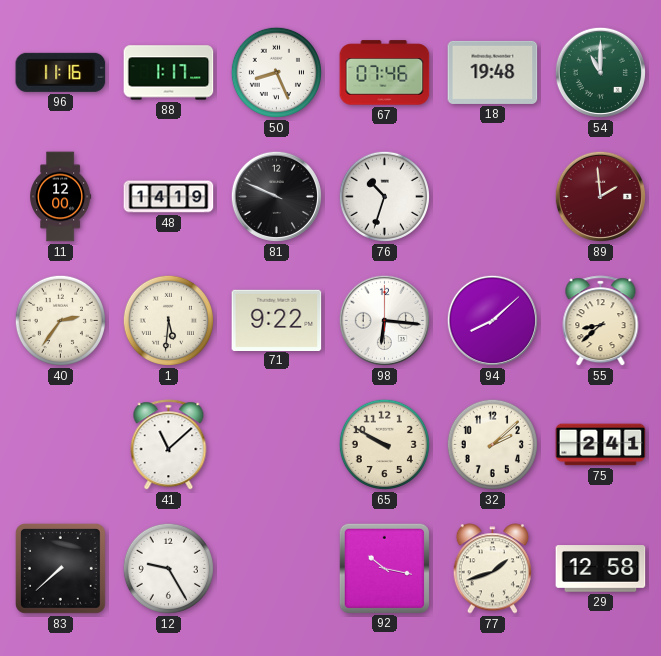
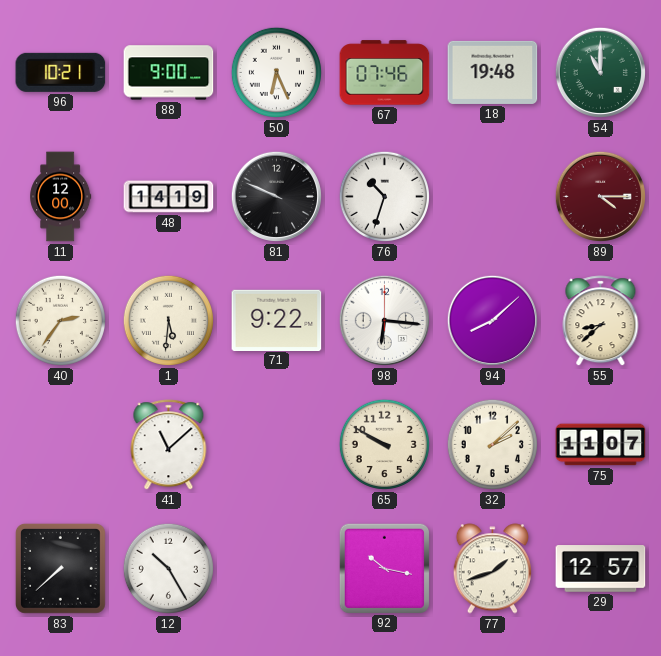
96: 11:16 -> 10:21 (61, 72)
88: 1:17 -> 9:00 (169, 73)
50: 8:26 -> 6:26 (276, 72)
89: 1:59 -> 4:15 (600, 196)
75: 2:41 -> 11:07 (601, 445)
12: 9:25 -> 10:25 (168, 568)
29: 12:58 -> 12:57 (601, 569)
